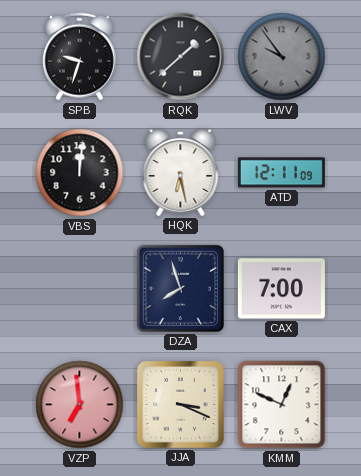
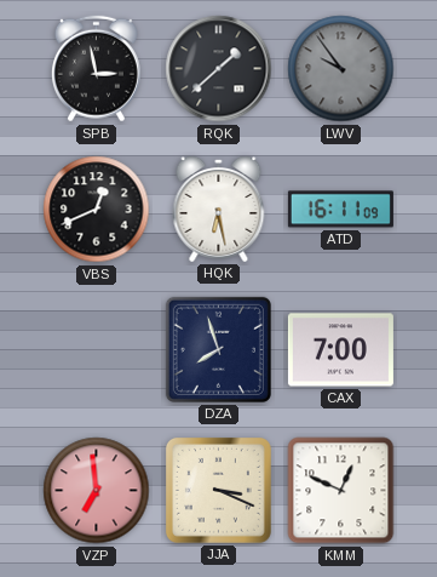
SPB: 9:33 -> 2:58 (96, 69)
VBS: 12:01 -> 12:41 (97, 210)
ATD: 12:11 -> 16:11 (340, 210)
